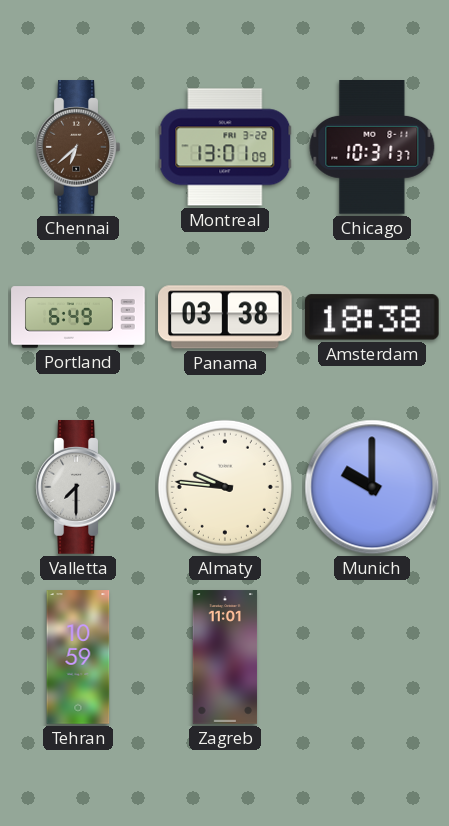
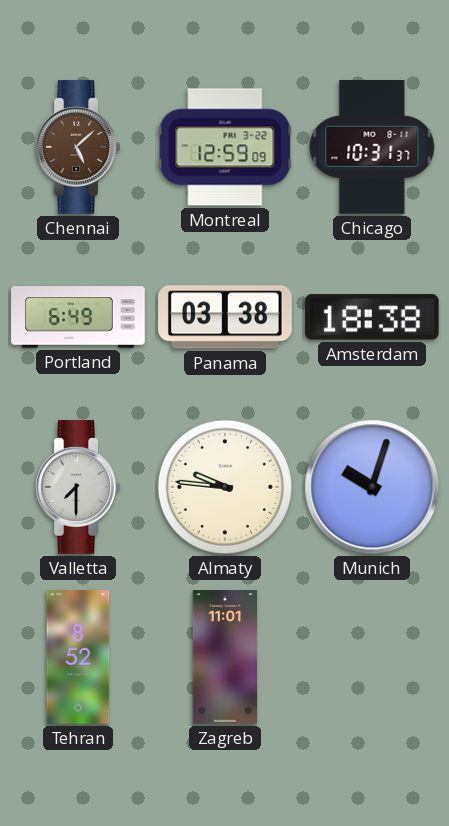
Chennai: 6:38 -> 5:08 (78, 147)
Montreal: 13:01 -> 12:59 (225, 147)
Munich: 10:00 -> 10:03 (372, 487)
Tehran: 10:59 -> 8:52 (78, 657)
